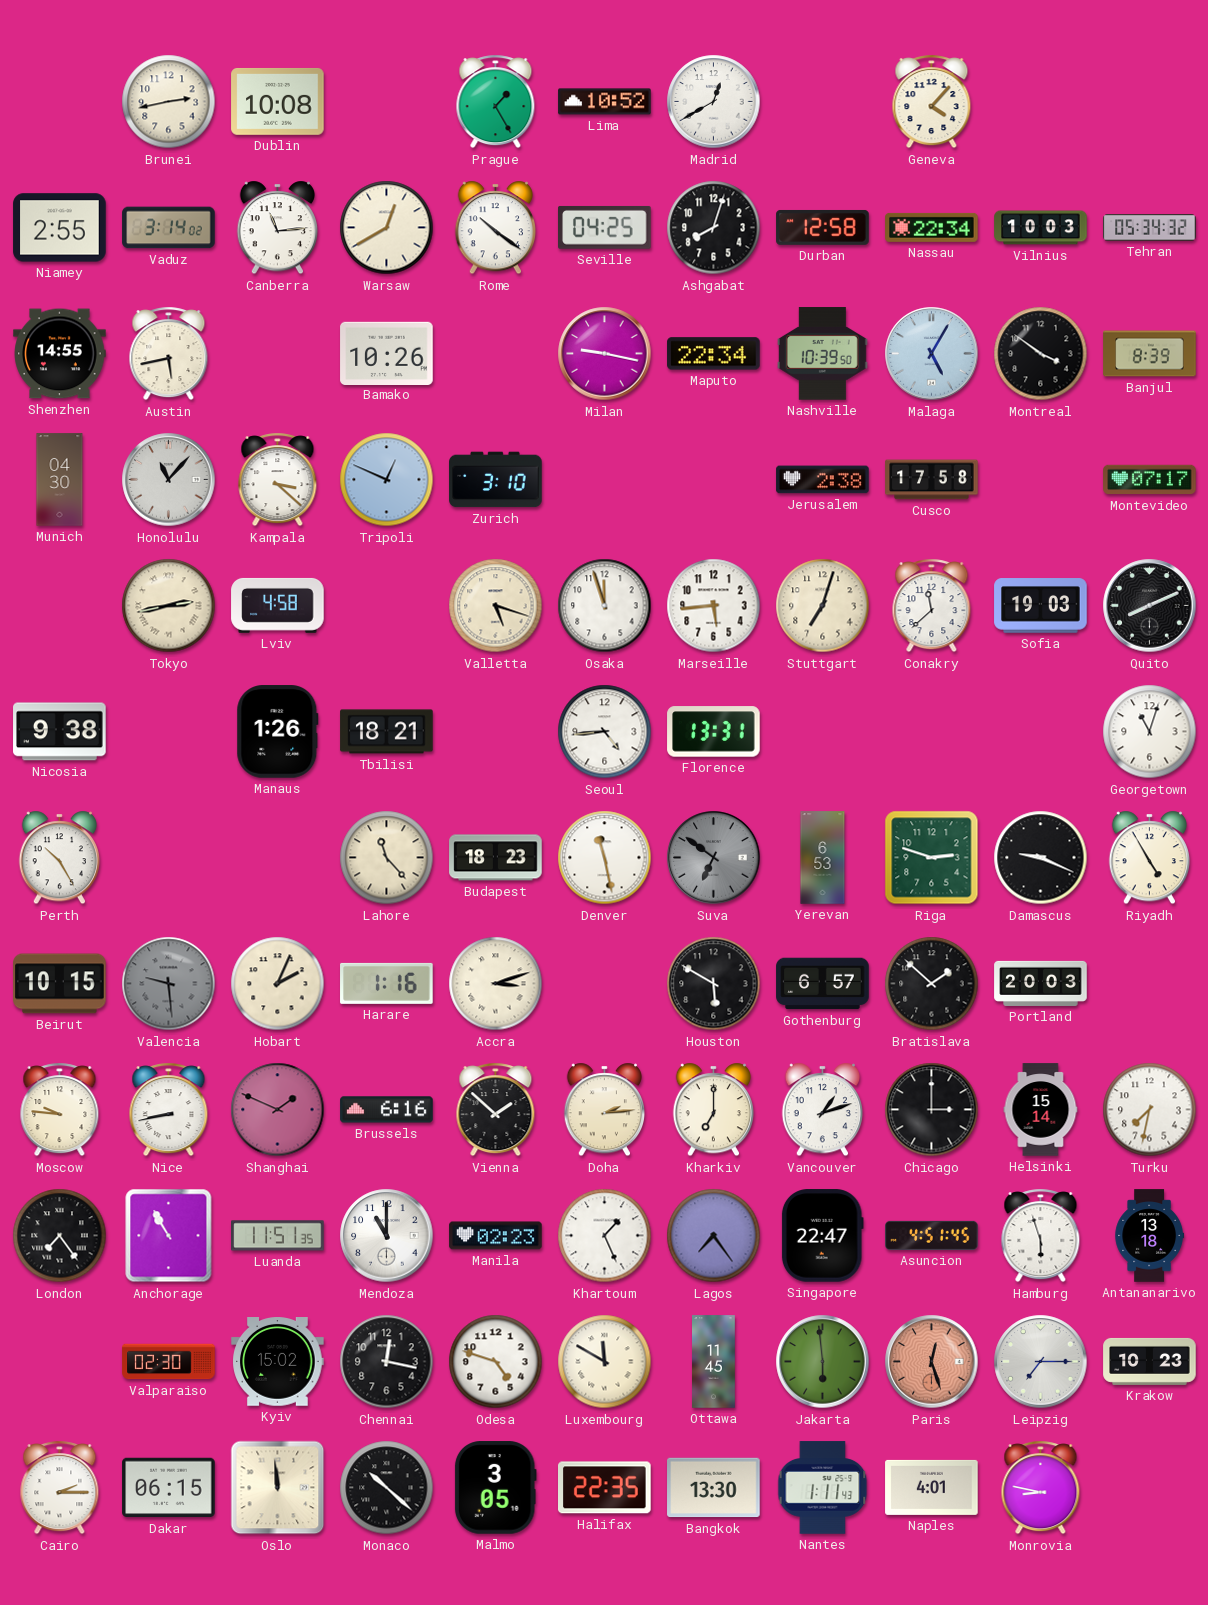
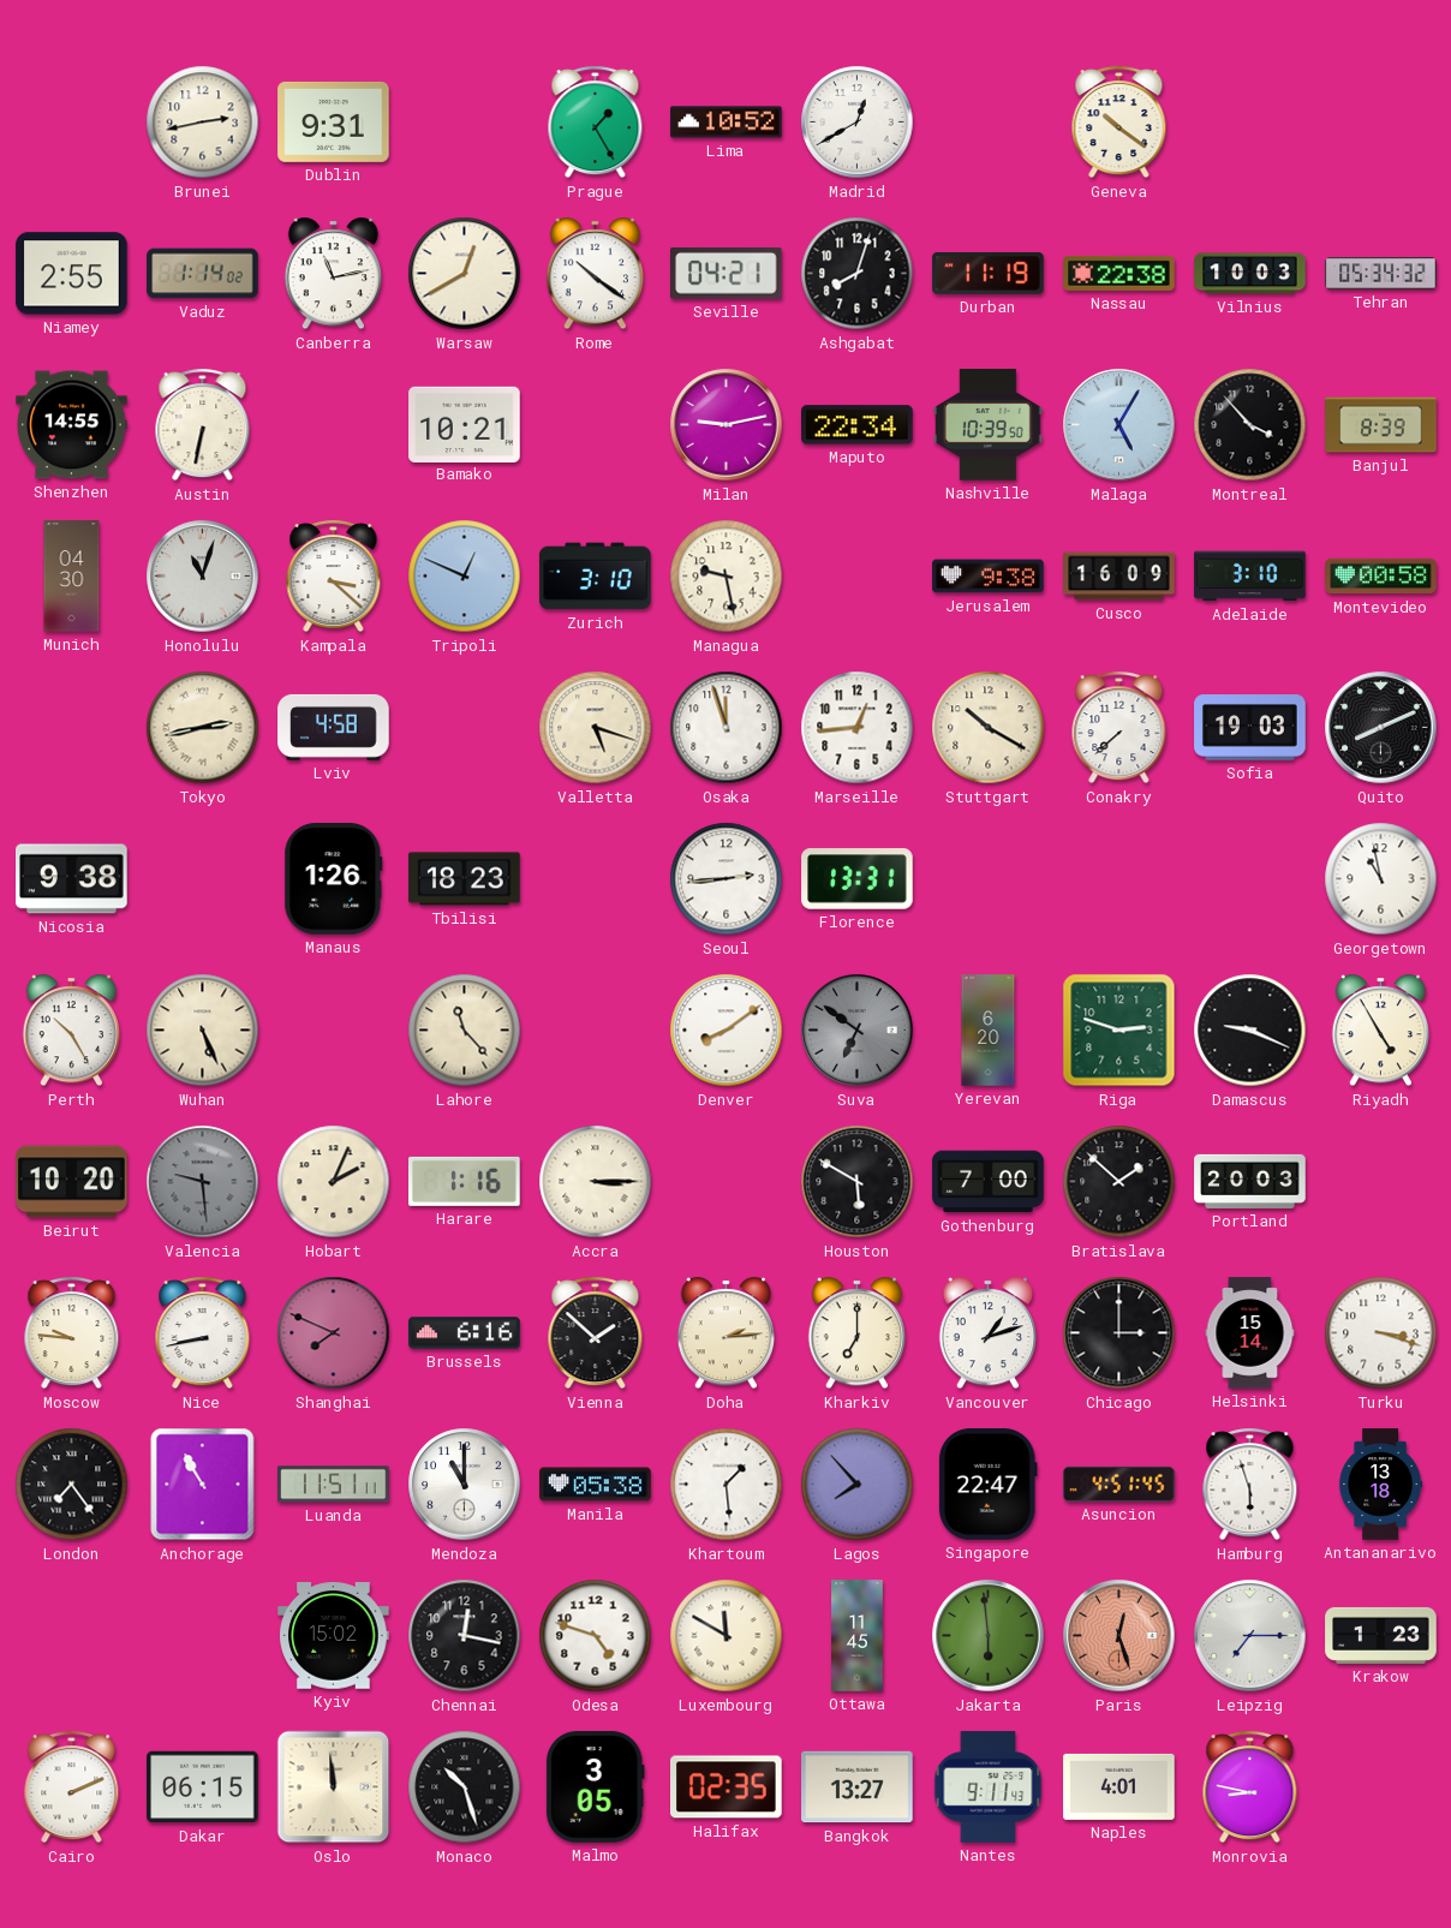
Dublin: 10:08 -> 9:31 (334, 121)
Geneva: 4:07 -> 10:21 (1119, 123)
Vaduz: 3:14 -> 1:14 (203, 274)
Canberra: 11:14 -> 11:13 (333, 274)
Seville: 04:25 -> 04:21 (727, 273)
Durban: 12:58 -> 11:19 (989, 273)
Nassau: 22:34 -> 22:38 (1119, 273)
Austin: 5:43 -> 6:32 (203, 425)
Bamako: 10:26 -> 10:21 (465, 424)
Milan: 9:17 -> 9:13 (727, 425)
Montreal: 3:51 -> 3:53 (1250, 425)
Honolulu: 11:07 -> 11:03 (203, 577)
Managua: none -> 9:28 (727, 577)
Jerusalem: 2:38 -> 9:38 (989, 577)
Cusco: 17:58 -> 16:09 (1119, 577)
Adelaide: none -> 3:10 (1250, 577)
Montevideo: 07:17 -> 00:58 (1381, 577)
Marseille: 5:44 -> 12:44 (858, 728)
Stuttgart: 7:03 -> 10:20 (989, 728)
Conakry: 11:38 -> 7:38 (1119, 728)
Tbilisi: 18:21 -> 18:23 (465, 879)
Seoul: 4:44 -> 2:44 (727, 879)
Georgetown: 11:03 -> 10:58 (1381, 879)
Wuhan: none -> 5:26 (203, 1031)
Budapest: 18:23 -> none (496, 858)
Denver: 11:28 -> 8:09 (727, 1031)
Yerevan: 6:53 -> 6:20 (989, 1031)
Beirut: 10:15 -> 10:20 (72, 1182)
Accra: 3:12 -> 3:15 (596, 1182)
Gothenburg: 6:57 -> 7:00 (989, 1182)
Shanghai: 1:49 -> 7:49 (334, 1333)
Turku: 7:32 -> 3:18 (1381, 1333)
Luanda: 11:51:35 -> 11:51:11 (334, 1485)
Manila: 02:23 -> 05:38 (596, 1485)
Khartoum: 1:26 -> 1:29 (727, 1485)
Lagos: 7:24 -> 7:53 (858, 1485)
Valparaiso: 02:30 -> none (169, 1362)
Krakow: 10:23 -> 1:23 (1381, 1635)
Cairo: 2:15 -> 2:11 (72, 1787)
Monaco: 10:22 -> 10:27 (465, 1787)
Halifax: 22:35 -> 02:35 (727, 1787)
Bangkok: 13:30 -> 13:27 (858, 1787)
Nantes: 1:11 -> 9:11 (989, 1787)
